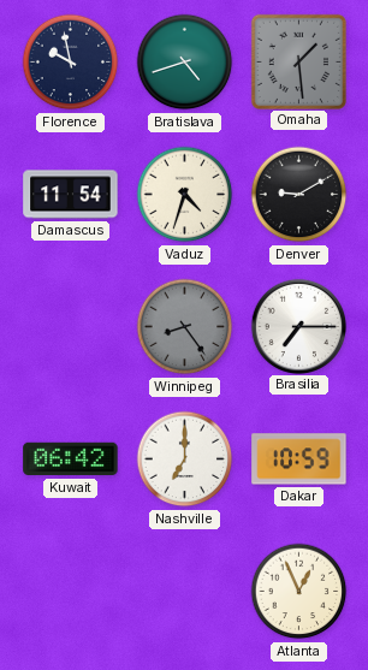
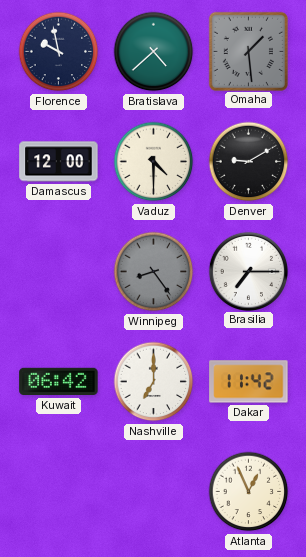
Bratislava: 4:42 -> 4:38 (154, 52)
Damascus: 11:54 -> 12:00 (59, 162)
Vaduz: 4:33 -> 4:30 (154, 162)
Dakar: 10:59 -> 11:42 (249, 382)
